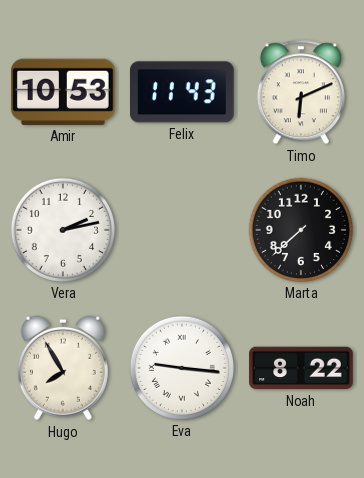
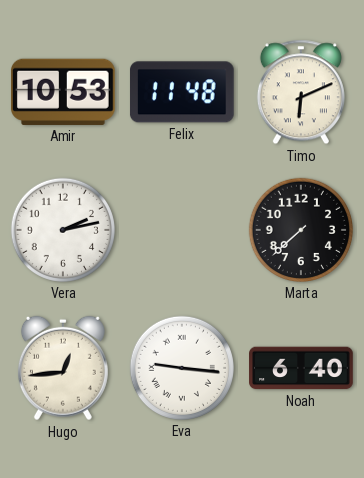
Felix: 11:43 -> 11:48 (182, 92)
Hugo: 7:55 -> 12:44 (63, 368)
Noah: 8:22 -> 6:40 (301, 368)
